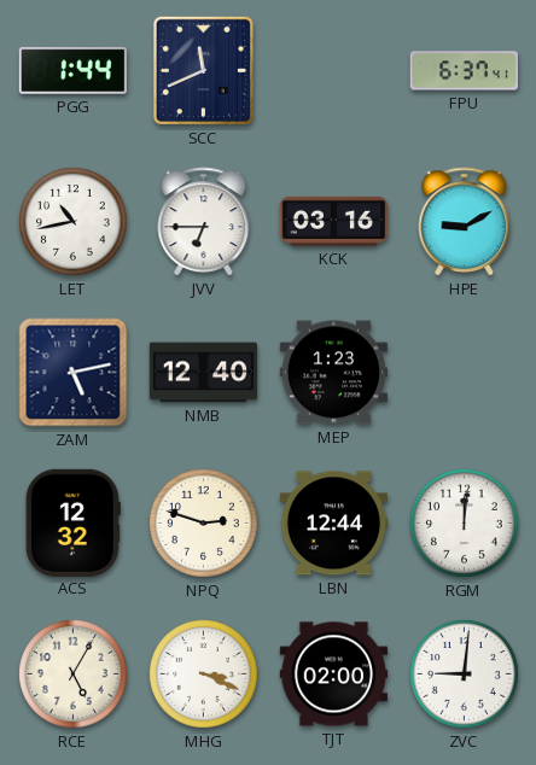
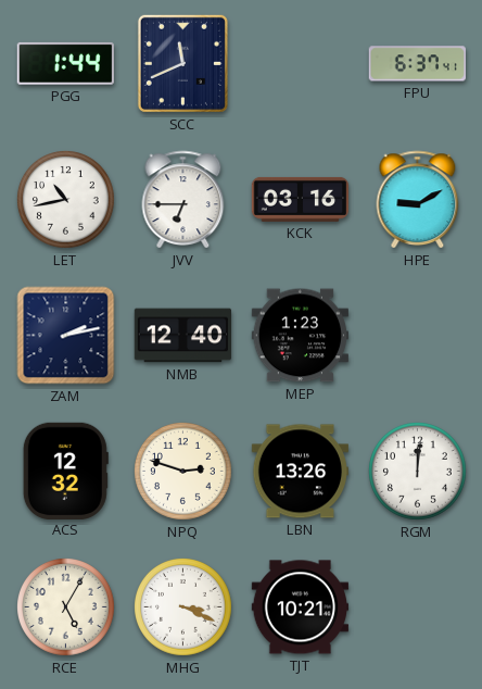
ZAM: 5:13 -> 2:13 (66, 336)
LBN: 12:44 -> 13:26 (300, 472)
TJT: 02:00 -> 10:21 (301, 607)
ZVC: 9:01 -> none (465, 675)
